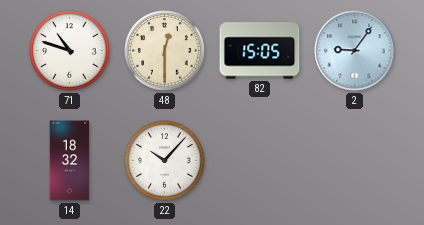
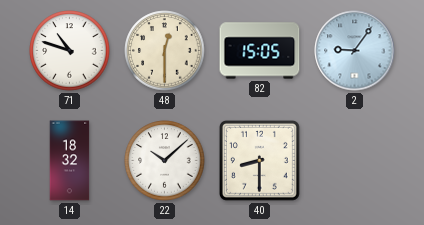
22: 10:07 -> 10:08 (165, 161)
40: none -> 8:30 (259, 160)
